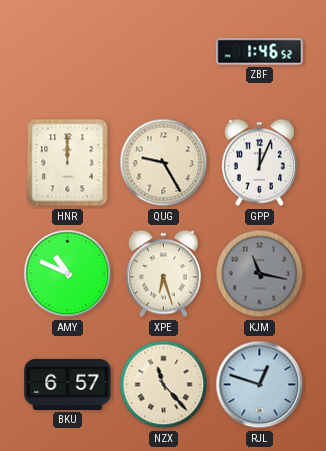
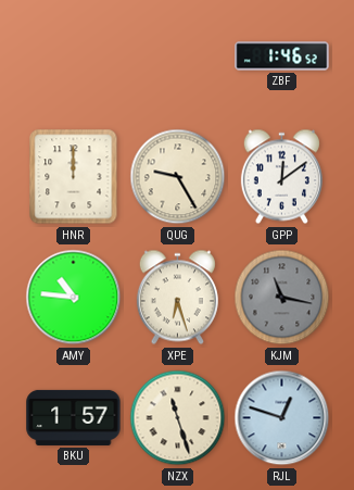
GPP: 12:04 -> 12:09 (281, 177)
AMY: 10:49 -> 10:46 (74, 298)
BKU: 6:57 -> 1:57 (74, 417)
NZX: 11:23 -> 11:27 (178, 418)
